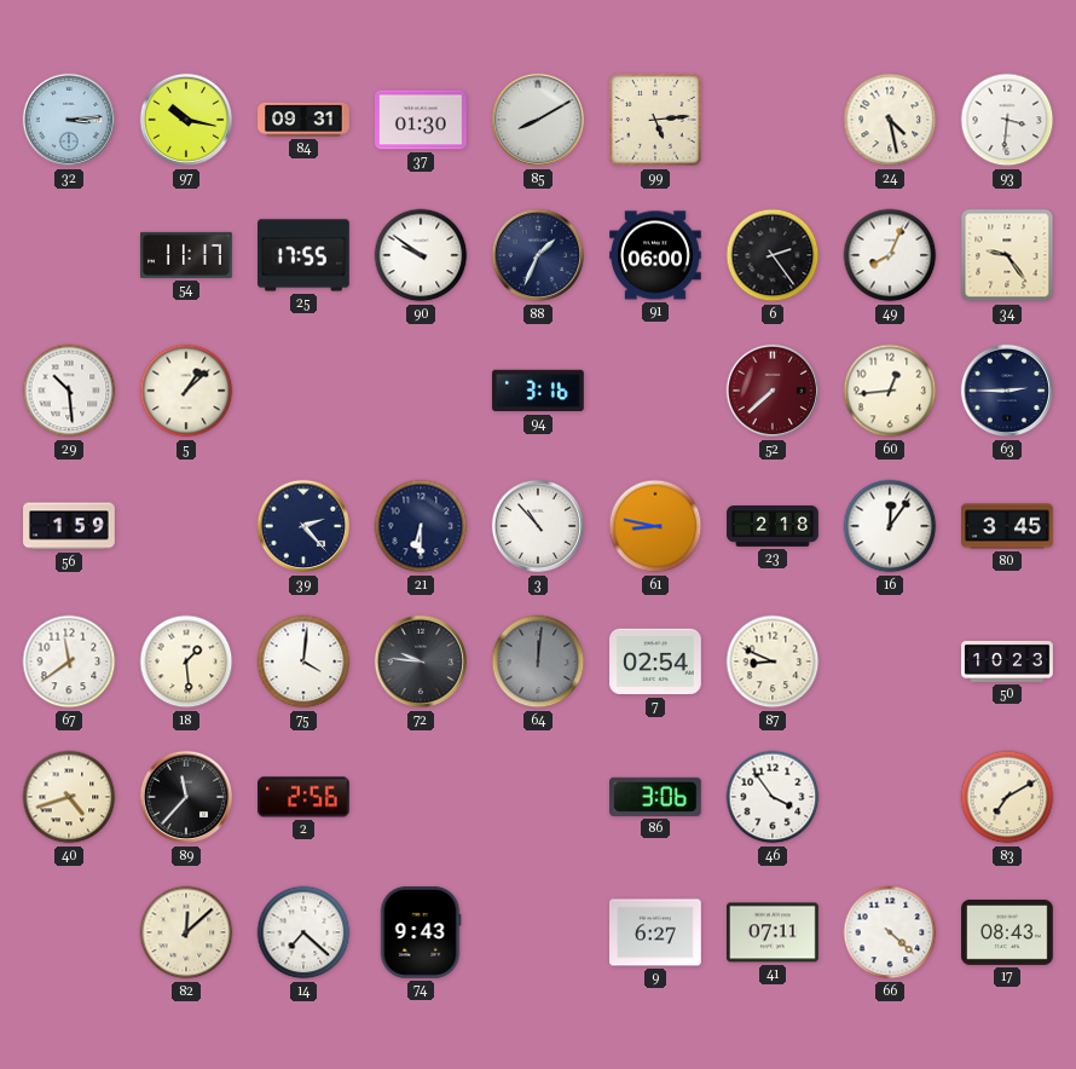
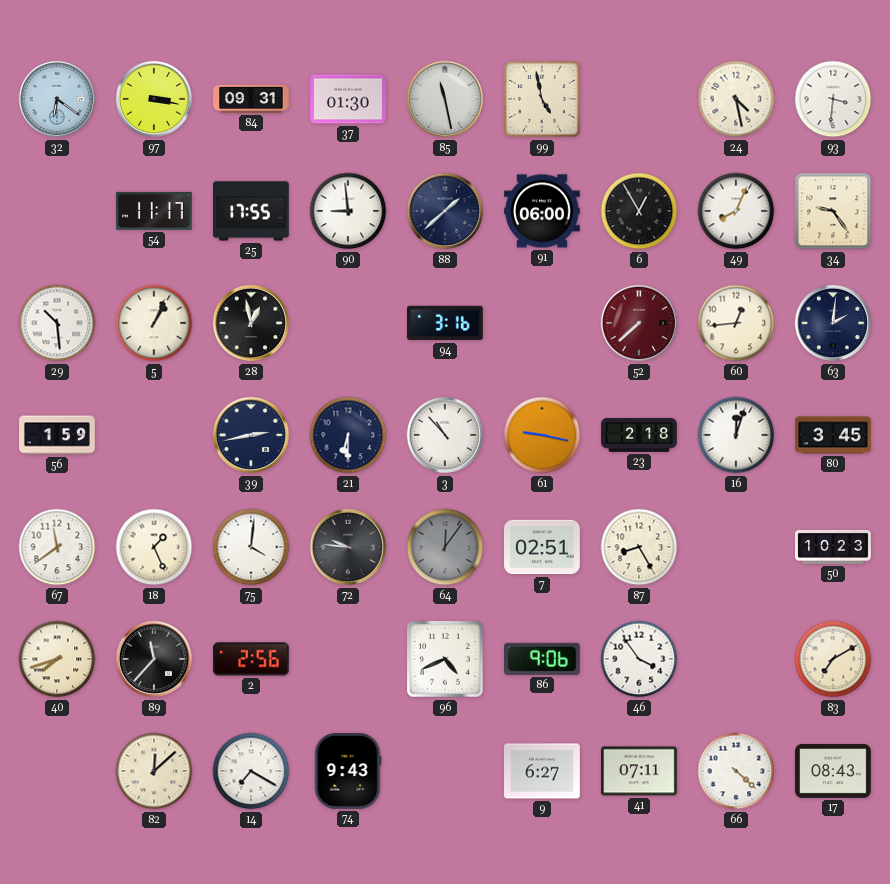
32: 3:14 -> 6:21 (57, 99)
97: 10:17 -> 3:17 (154, 99)
85: 8:10 -> 11:28 (445, 99)
99: 5:14 -> 4:58 (542, 99)
90: 9:51 -> 8:59 (348, 211)
88: 1:34 -> 1:38 (445, 211)
6: 2:24 -> 12:55 (639, 211)
5: 1:08 -> 1:04 (154, 323)
28: none -> 12:58 (251, 323)
63: 2:45 -> 2:01 (833, 323)
39: 2:23 -> 2:43 (251, 435)
61: 8:47 -> 9:17 (542, 435)
16: 12:06 -> 12:03 (736, 435)
18: 1:29 -> 1:26 (154, 547)
64: 12:01 -> 12:06 (445, 547)
7: 02:54 -> 02:51 (542, 547)
87: 8:49 -> 8:25 (639, 547)
40: 4:42 -> 7:42 (57, 659)
96: none -> 4:41 (445, 659)
86: 3:06 -> 9:06 (543, 659)
14: 7:22 -> 7:20 (251, 771)
